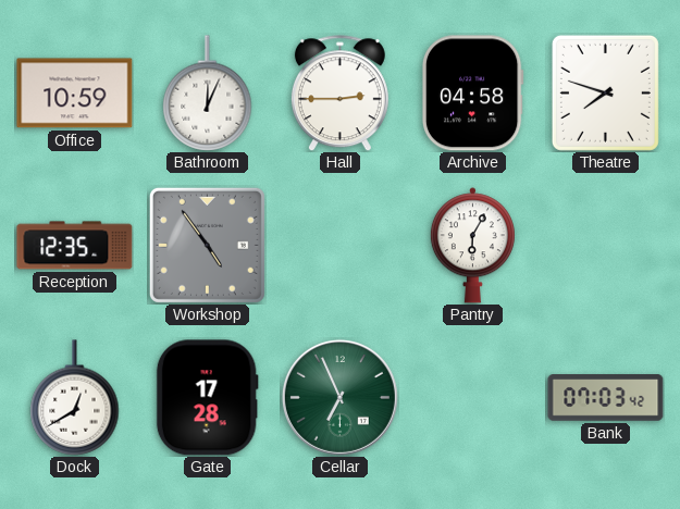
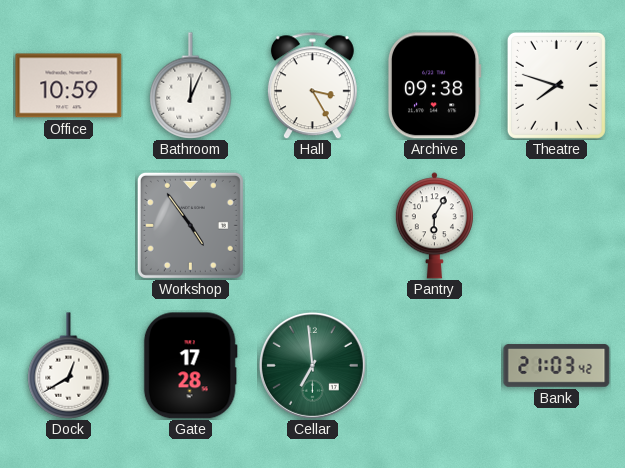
Hall: 2:45 -> 3:25 (312, 86)
Archive: 04:58 -> 09:38 (434, 86)
Reception: 12:35 -> none (75, 246)
Cellar: 6:56 -> 6:59 (312, 365)
Bank: 07:03 -> 21:03 (557, 366)
